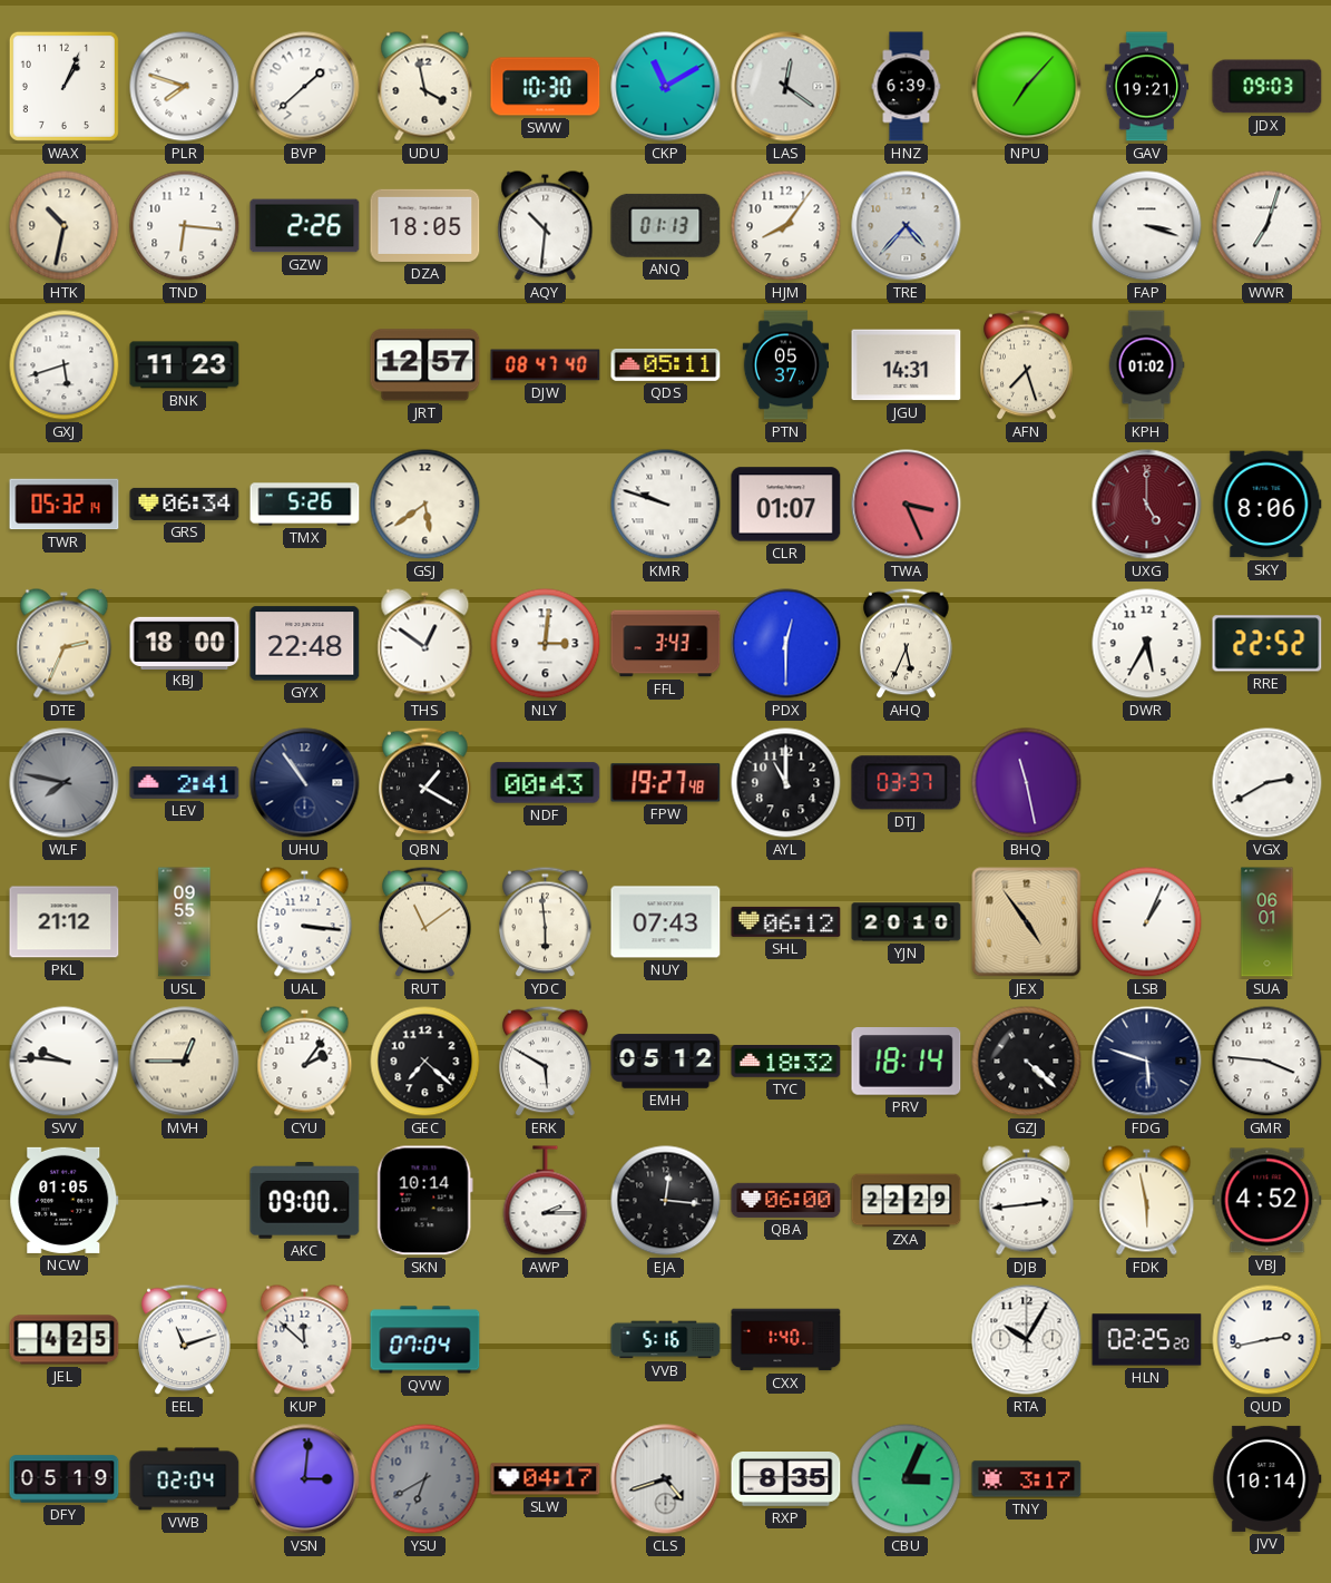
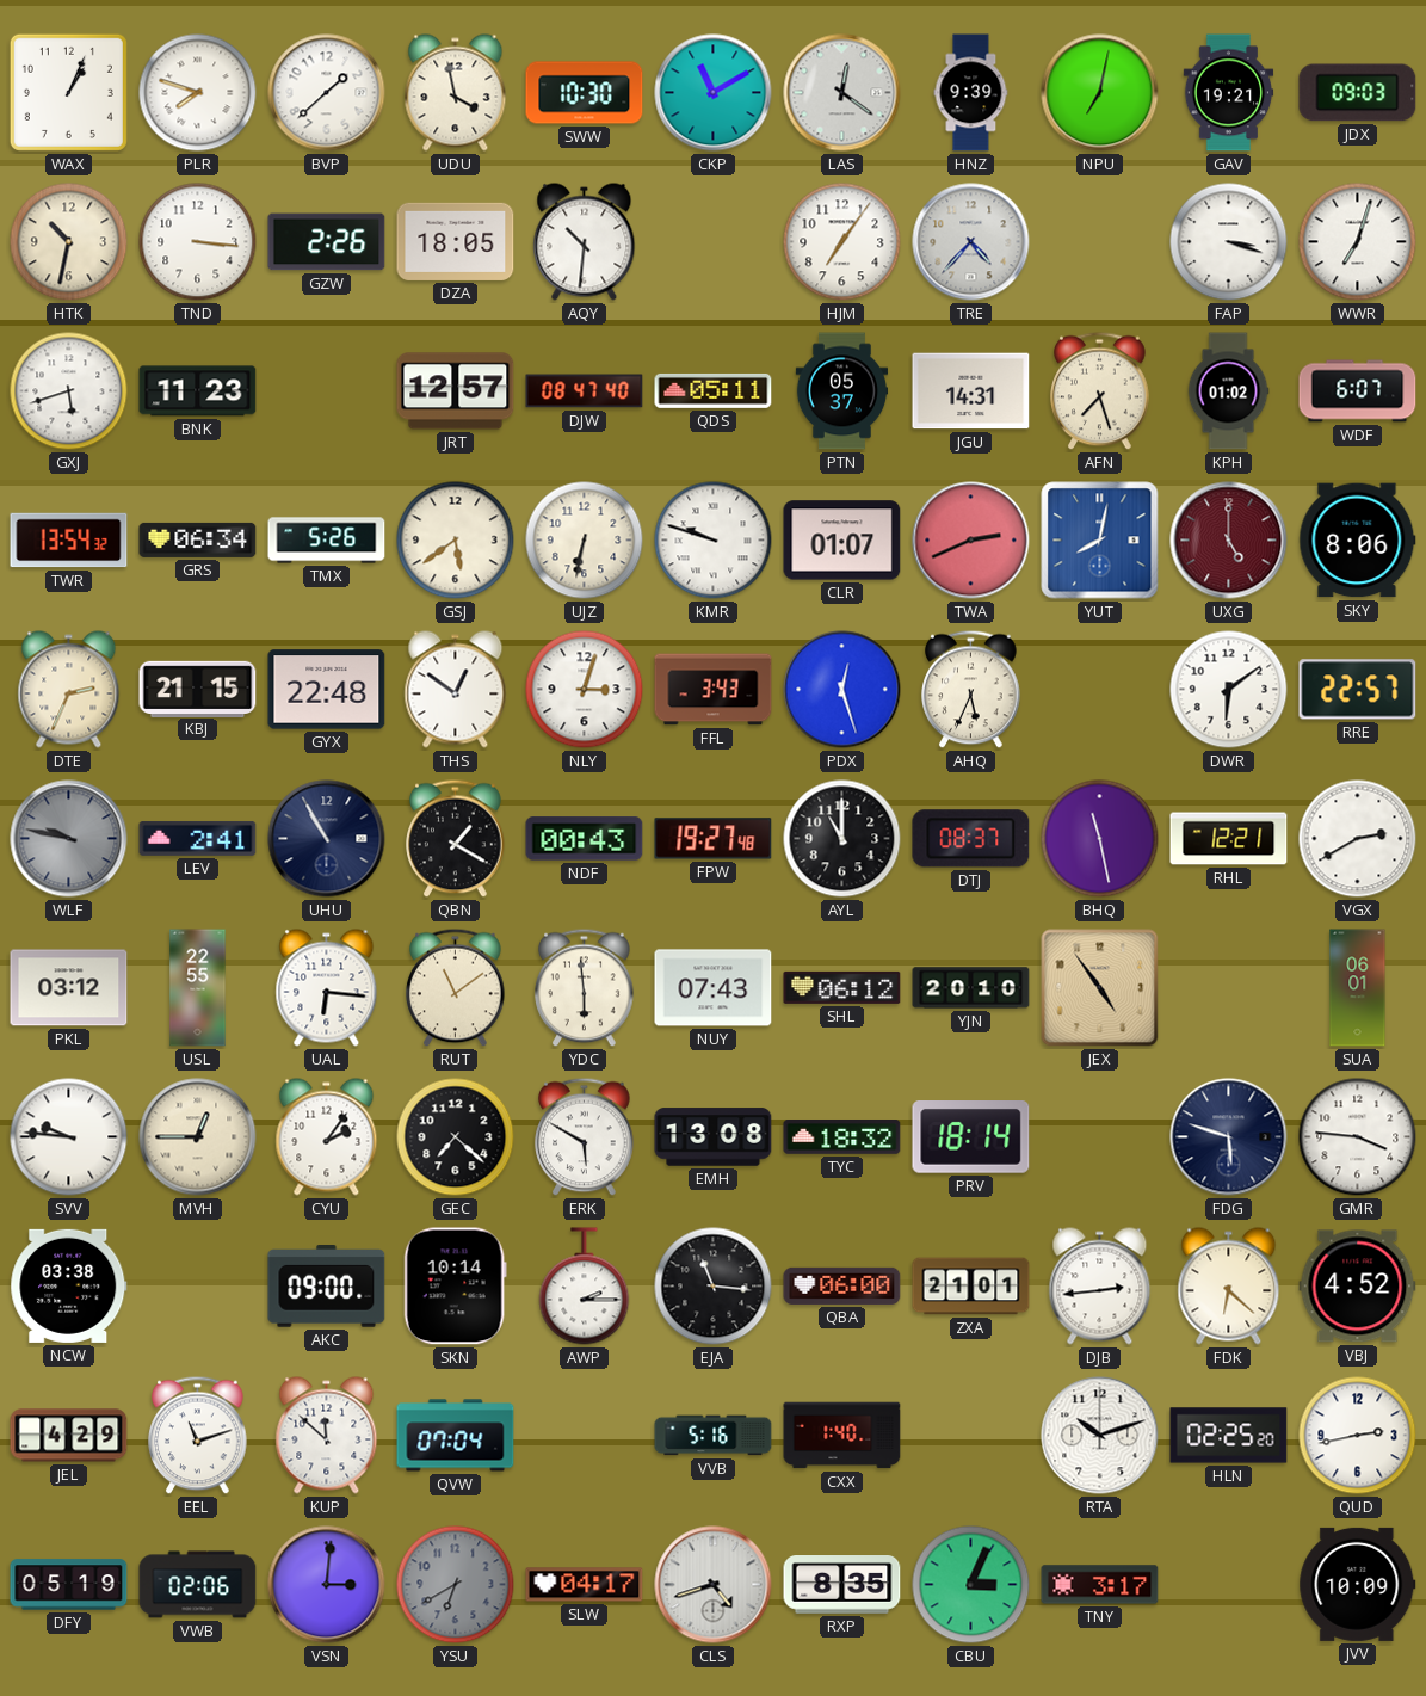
HNZ: 6:39 -> 9:39 (971, 93)
NPU: 7:07 -> 7:02 (1100, 93)
TND: 6:16 -> 3:16 (198, 242)
ANQ: 01:13 -> none (666, 225)
HJM: 8:06 -> 7:06 (842, 242)
WDF: none -> 6:07 (1358, 391)
TWR: 05:32 -> 13:54 (69, 541)
UJZ: none -> 6:32 (585, 541)
TWA: 3:26 -> 2:41 (971, 541)
YUT: none -> 8:02 (1100, 541)
KBJ: 18:00 -> 21:15 (198, 689)
NLY: 3:01 -> 3:03 (585, 690)
PDX: 12:30 -> 12:27 (842, 690)
DWR: 5:35 -> 6:09 (1229, 690)
RRE: 22:52 -> 22:57 (1358, 690)
WLF: 7:47 -> 9:47 (69, 839)
UHU: 10:54 -> 10:55 (327, 839)
DTJ: 03:37 -> 08:37 (971, 839)
RHL: none -> 12:21 (1229, 839)
PKL: 21:12 -> 03:12 (69, 988)
USL: 09:55 -> 22:55 (198, 988)
UAL: 3:16 -> 6:16 (327, 988)
LSB: 1:04 -> none (1147, 922)
EMH: 05:12 -> 13:08 (714, 1137)
GZJ: 4:22 -> none (1027, 1062)
NCW: 01:05 -> 03:38 (69, 1285)
EJA: 12:16 -> 11:16 (714, 1287)
ZXA: 22:29 -> 21:01 (971, 1287)
FDK: 5:58 -> 6:22 (1229, 1287)
JEL: 4:25 -> 4:29 (69, 1436)
RTA: 10:05 -> 10:12 (1100, 1436)
VWB: 02:04 -> 02:06 (198, 1585)
JVV: 10:14 -> 10:09 (1358, 1584)
